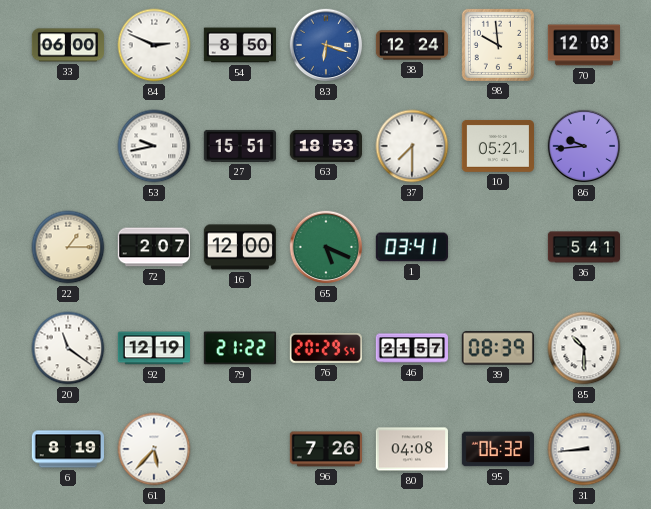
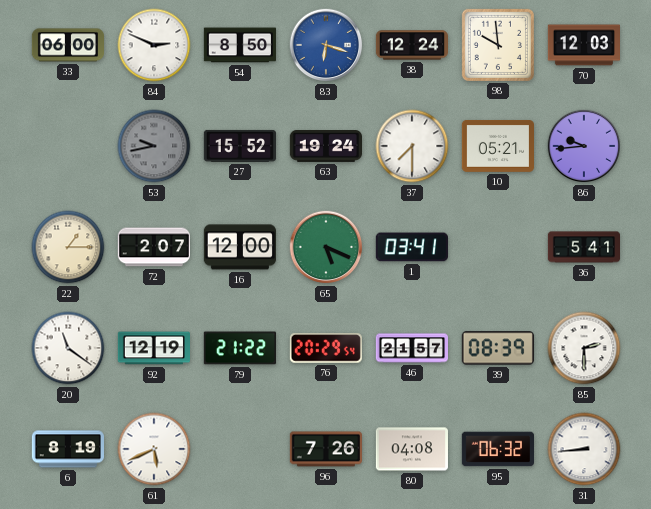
53 dial: white -> grey (154, 146)
27: 15:51 -> 15:52 (239, 146)
63: 18:53 -> 19:24 (325, 147)
85: 10:30 -> 2:30 (584, 348)
61: 5:37 -> 5:41 (154, 449)
